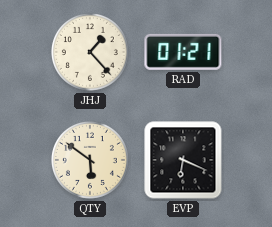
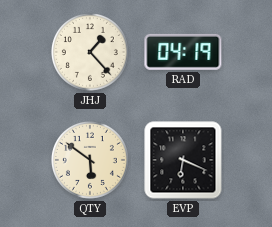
RAD: 01:21 -> 04:19 (183, 52)
